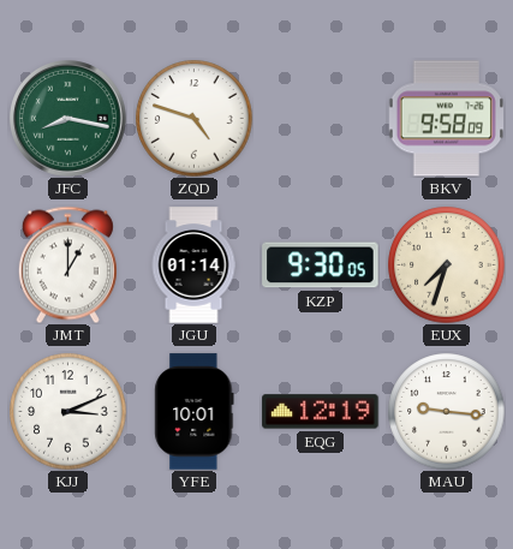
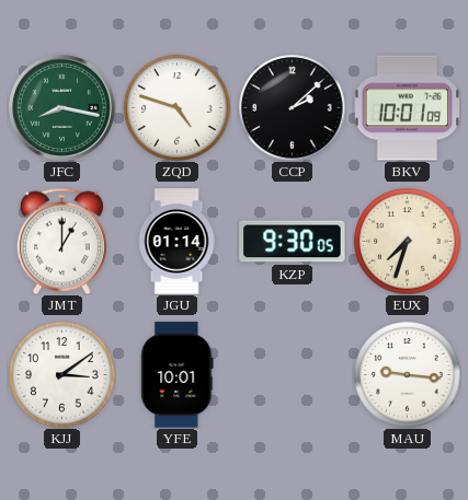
CCP: none -> 2:08 (293, 108)
BKV: 9:58 -> 10:01 (407, 108)
KJJ: 3:11 -> 3:09 (62, 375)
EQG: 12:19 -> none (321, 412)
